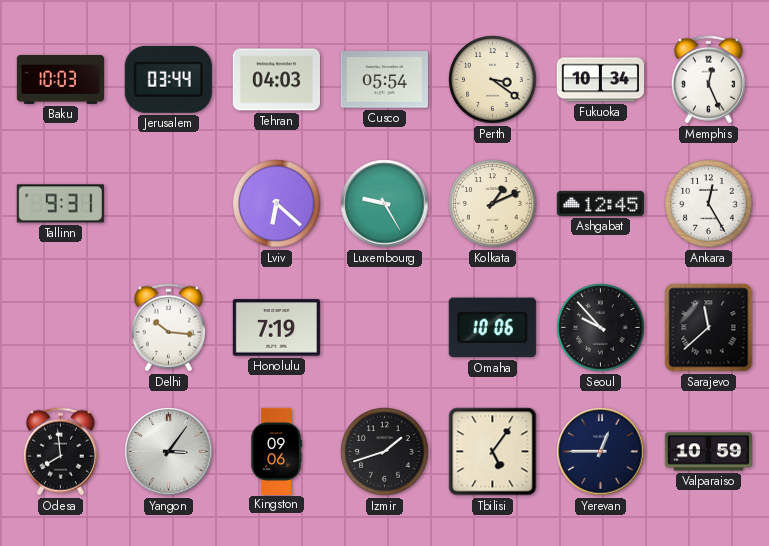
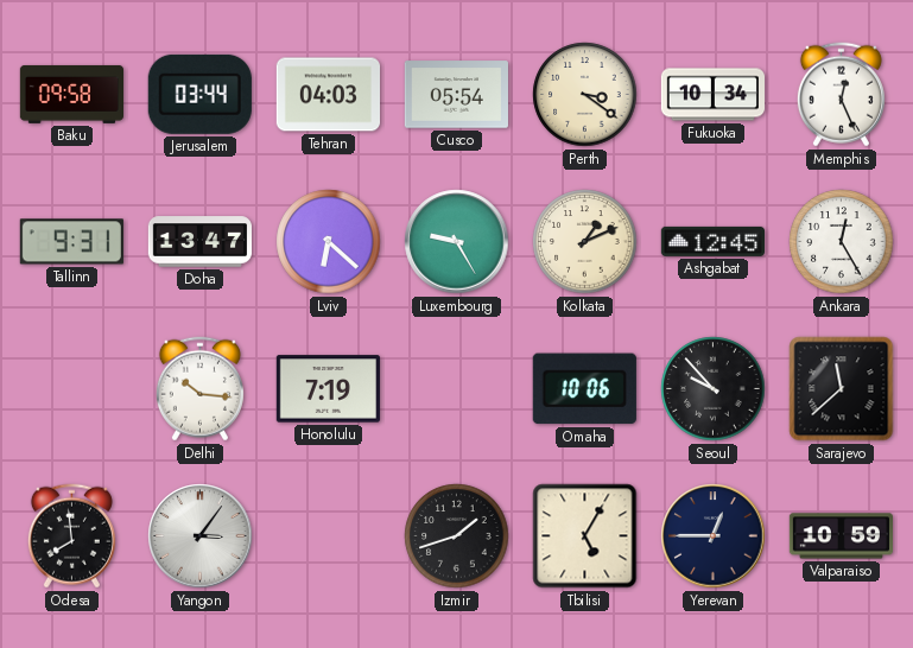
Baku: 10:03 -> 09:58 (71, 94)
Doha: none -> 13:47 (199, 242)
Kingston: 09:06 -> none (276, 451)
Tbilisi: 5:06 -> 5:05 (585, 536)
